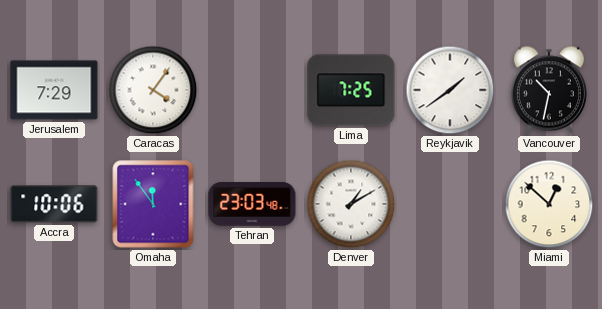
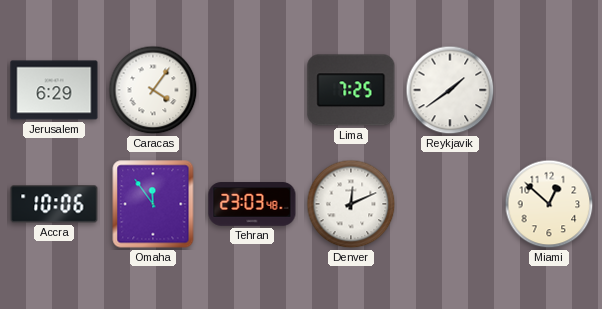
Jerusalem: 7:29 -> 6:29 (54, 90)
Vancouver: 10:32 -> none (549, 90)
Denver: 1:10 -> 12:11 (351, 204)
